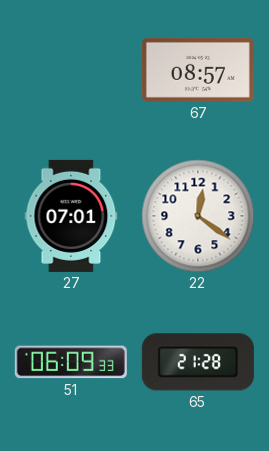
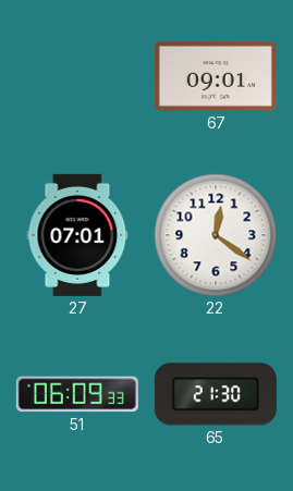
67: 08:57 -> 09:01 (216, 76)
65: 21:28 -> 21:30 (216, 394)
